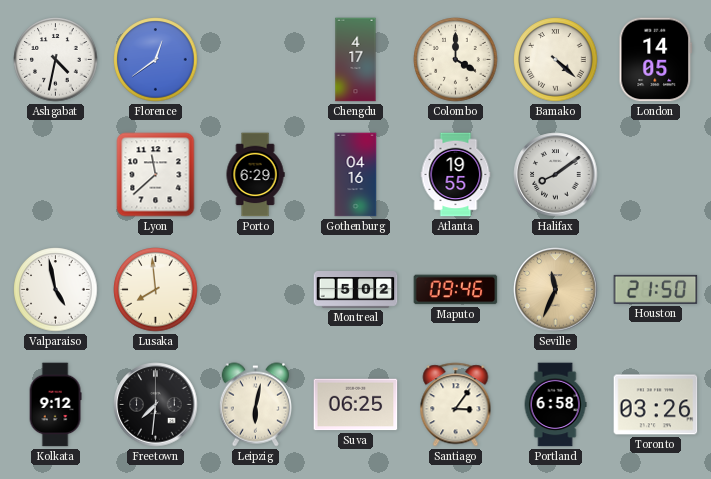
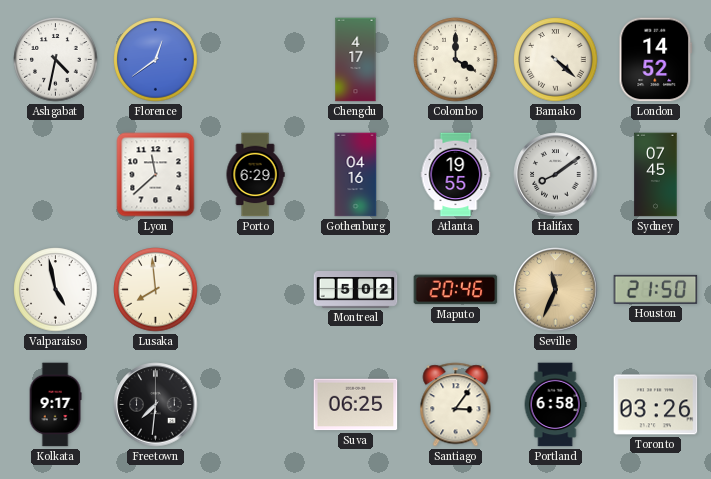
London: 14:05 -> 14:52 (656, 60)
Sydney: none -> 07:45 (656, 175)
Maputo: 09:46 -> 20:46 (456, 290)
Kolkata: 9:12 -> 9:17 (55, 405)
Leipzig: 6:02 -> none (255, 405)
